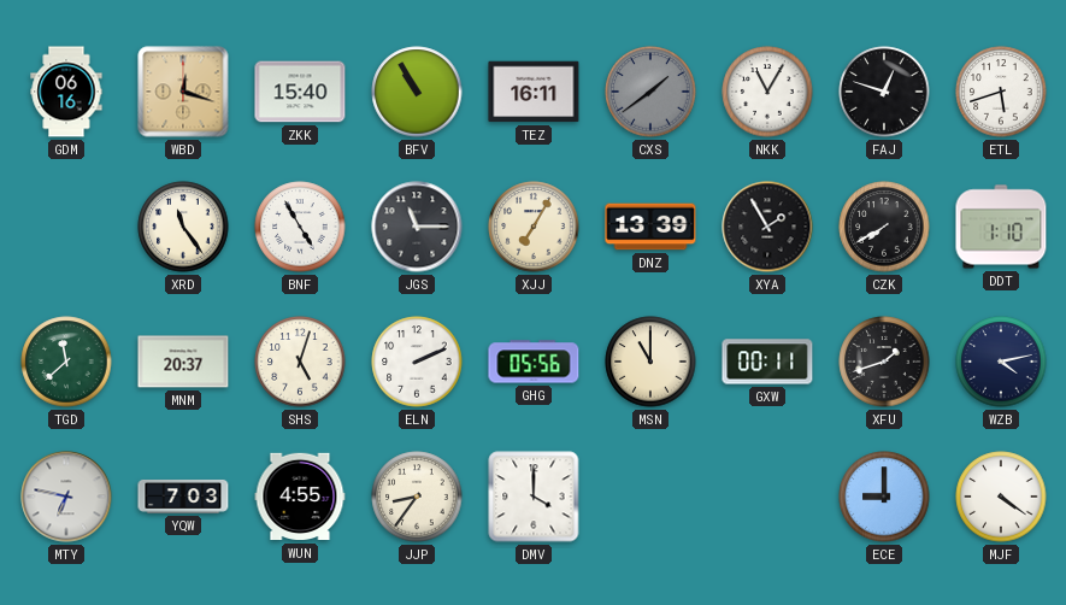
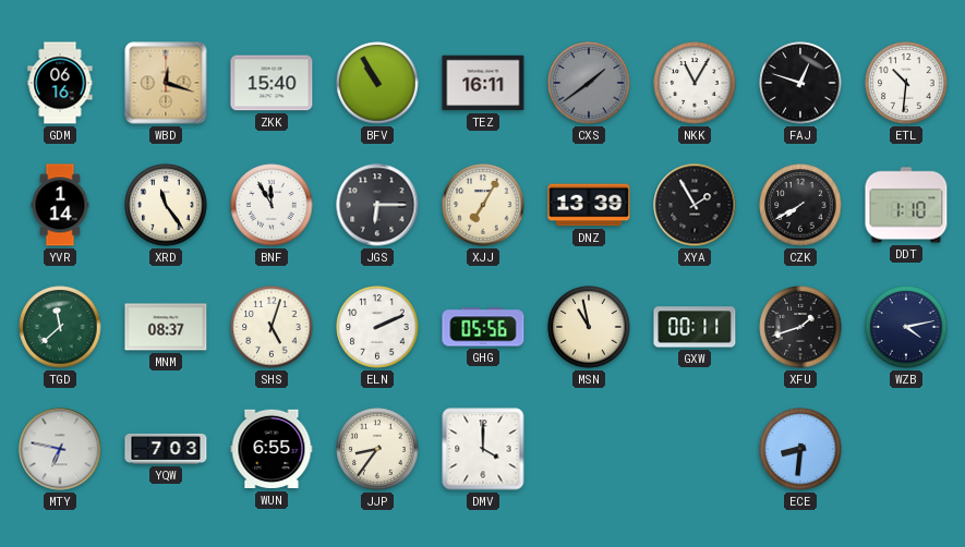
ETL: 5:42 -> 10:31 (906, 83)
YVR: none -> 1:14 (60, 205)
BNF: 4:55 -> 11:55 (272, 205)
JGS: 11:15 -> 6:15 (377, 205)
MNM: 20:37 -> 08:37 (166, 327)
MSN: 11:00 -> 10:58 (589, 327)
WUN: 4:55 -> 6:55 (272, 449)
ECE: 9:00 -> 8:31 (800, 449)
MJF: 4:21 -> none (1001, 497)
